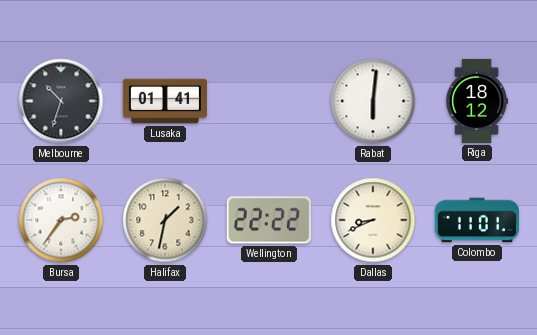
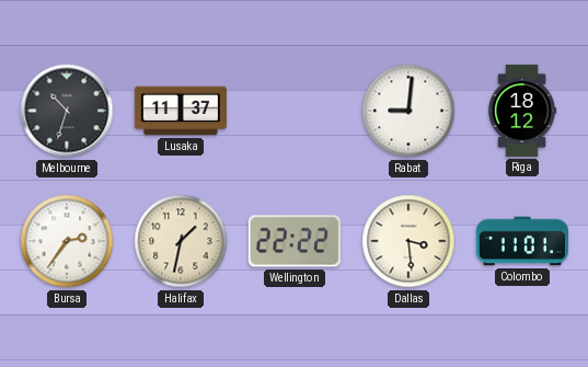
Lusaka: 01:41 -> 11:37 (181, 111)
Rabat: 6:01 -> 9:01 (408, 111)
Dallas: 8:41 -> 3:29 (408, 241)
